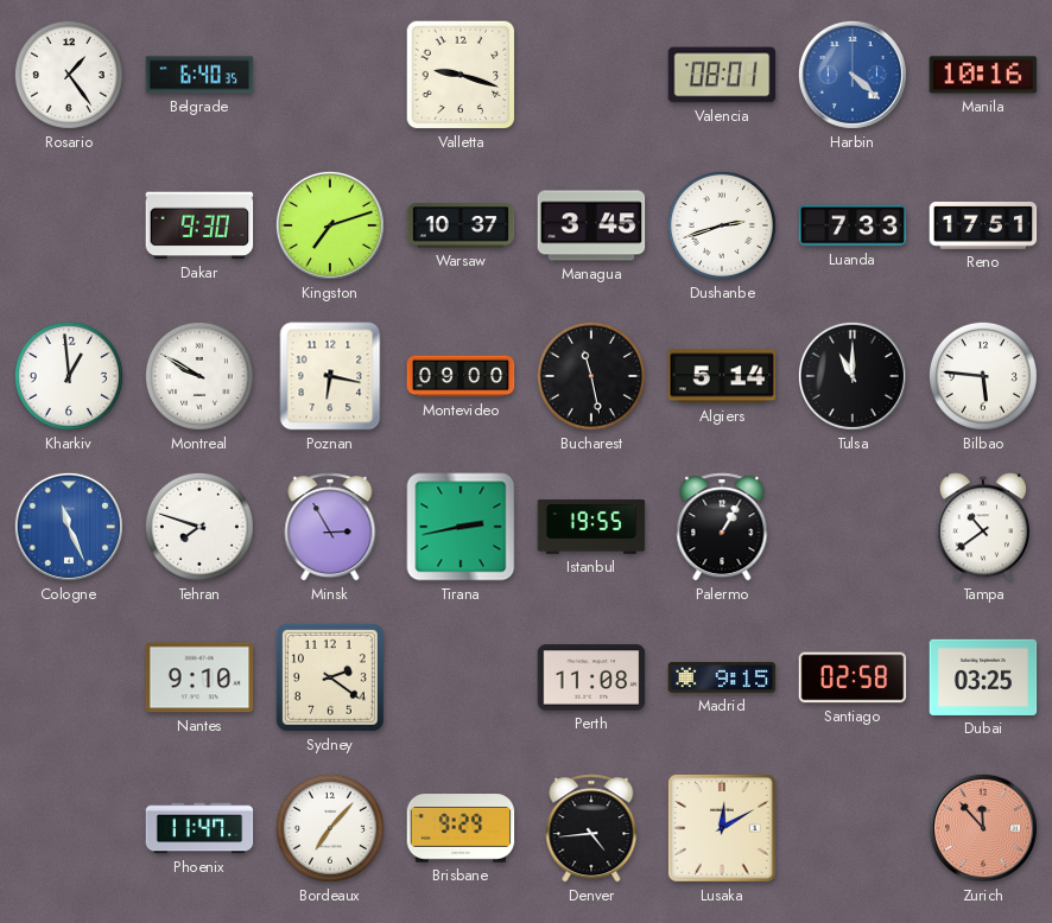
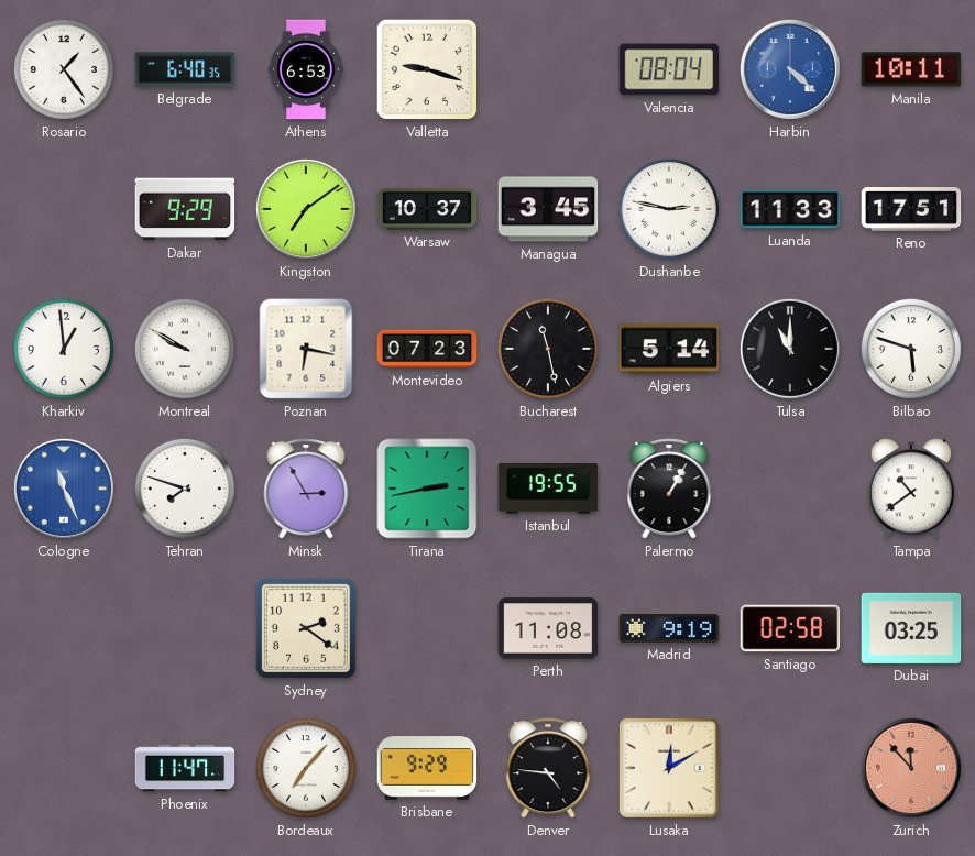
Athens: none -> 6:53 (306, 69)
Valencia: 08:01 -> 08:04 (669, 69)
Manila: 10:16 -> 10:11 (911, 69)
Dakar: 9:30 -> 9:29 (185, 209)
Kingston: 7:12 -> 7:09 (306, 209)
Dushanbe: 2:42 -> 2:47 (669, 209)
Luanda: 7:33 -> 11:33 (790, 209)
Montevideo: 09:00 -> 07:23 (427, 349)
Bilbao: 5:46 -> 5:48 (911, 349)
Nantes: 9:10 -> none (199, 677)
Madrid: 9:15 -> 9:19 (669, 628)
Denver: 4:44 -> 4:46 (548, 768)
